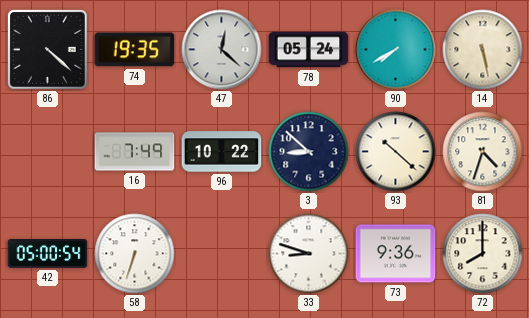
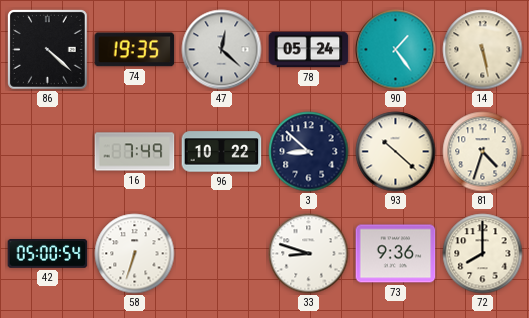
90: 7:40 -> 1:24 (396, 50)
